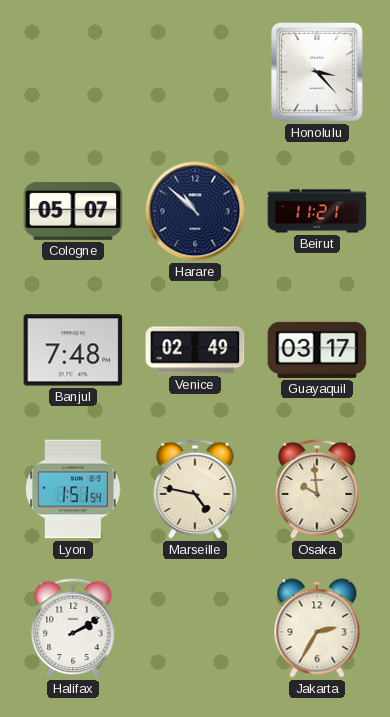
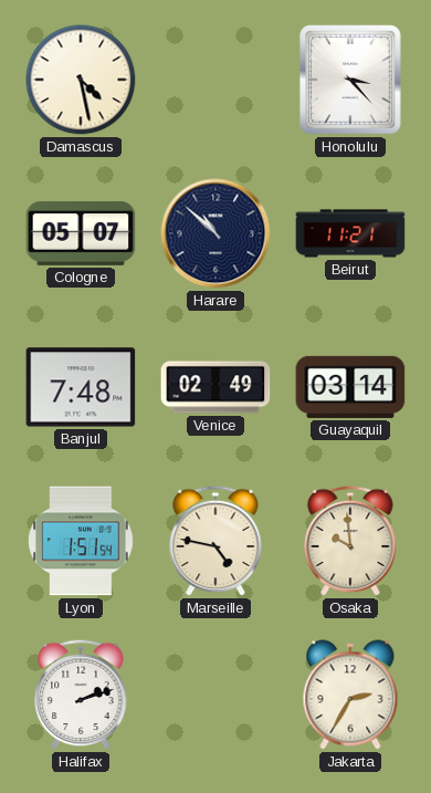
Damascus: none -> 4:28 (81, 80)
Guayaquil: 03:17 -> 03:14 (350, 387)
Halifax: 2:10 -> 2:12 (81, 695)
